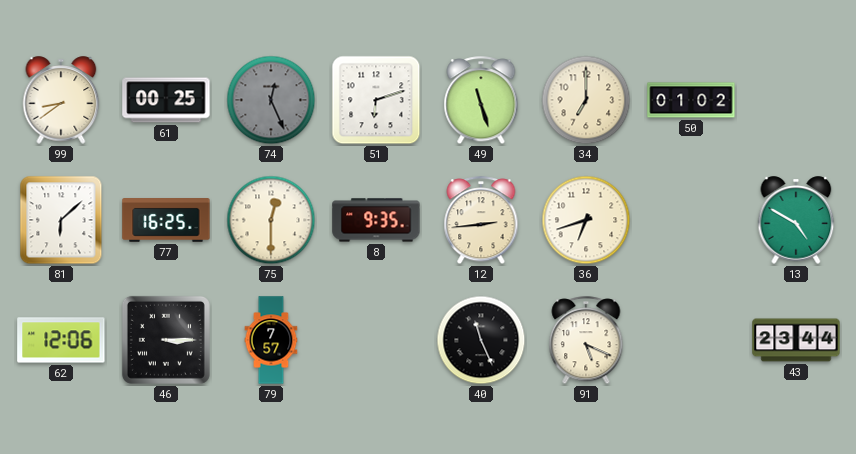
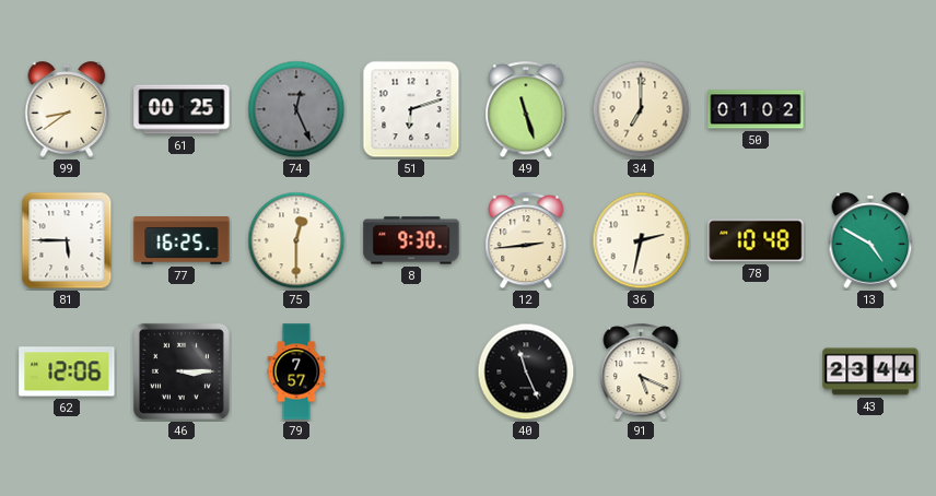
81: 6:08 -> 5:45 (67, 240)
8: 9:35 -> 9:30 (411, 240)
36: 6:42 -> 2:32 (641, 240)
78: none -> 10:48 (756, 240)
